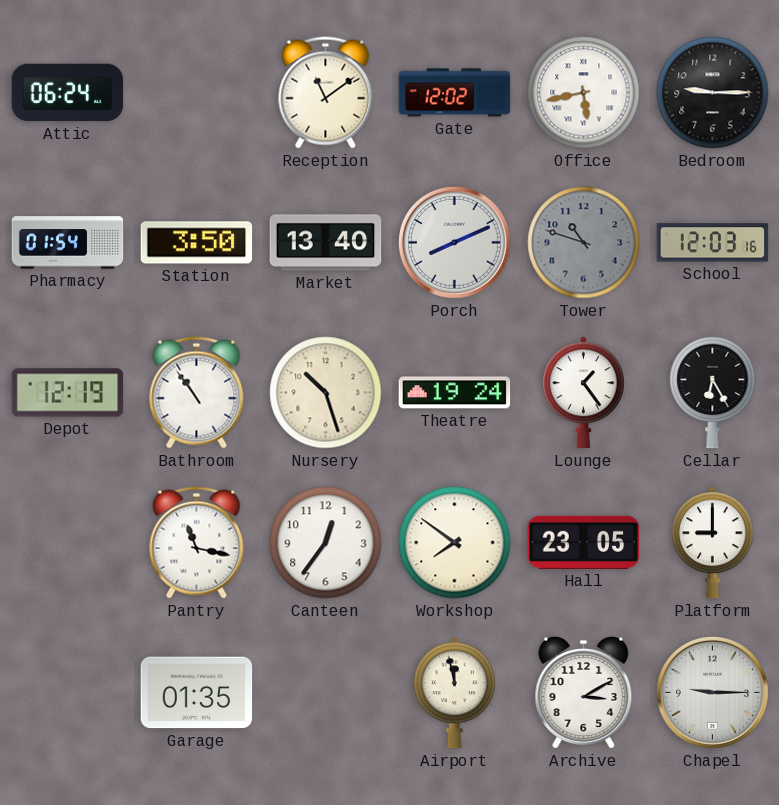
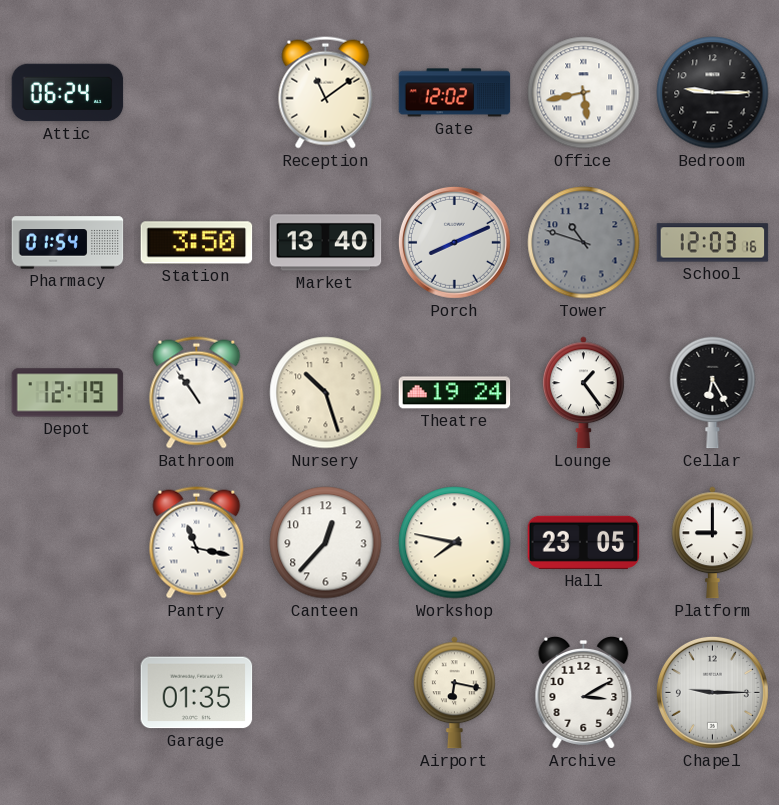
Canteen: 12:36 -> 12:37 (326, 543)
Workshop: 7:51 -> 7:47 (455, 543)
Airport: 11:58 -> 6:17 (455, 693)
